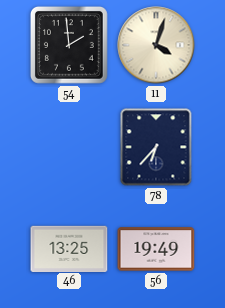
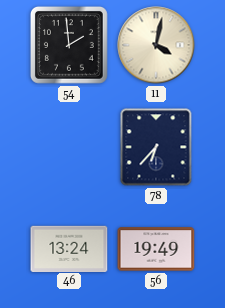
11: 4:03 -> 4:02 (156, 45)
46: 13:25 -> 13:24 (69, 248)
